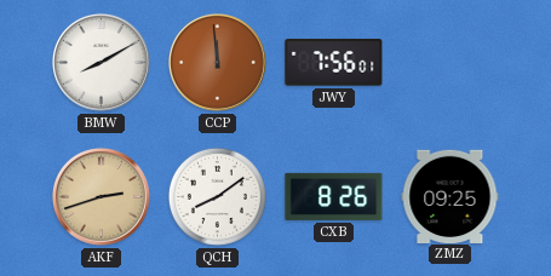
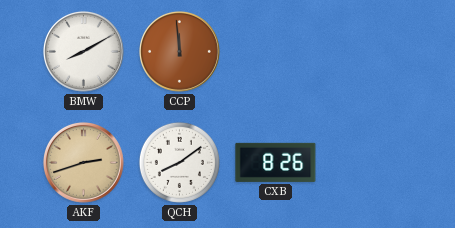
JWY: 7:56 -> none (334, 63)
ZMZ: 09:25 -> none (450, 196)
